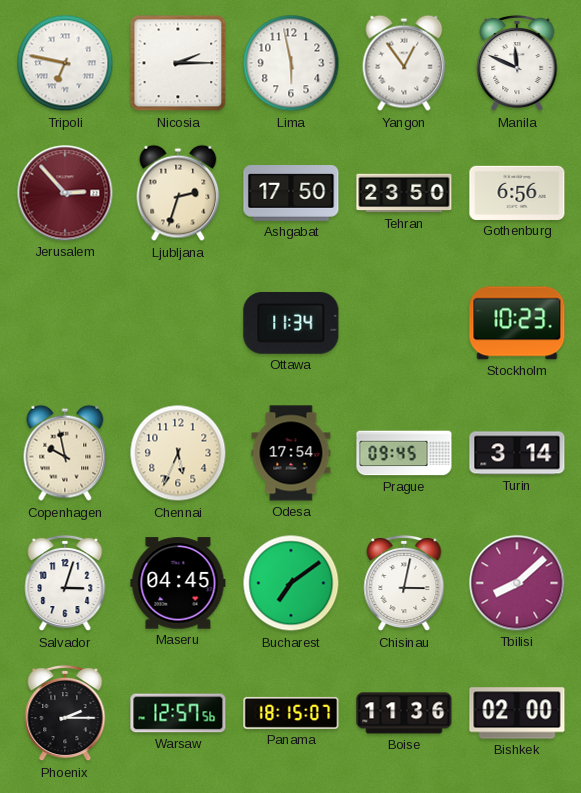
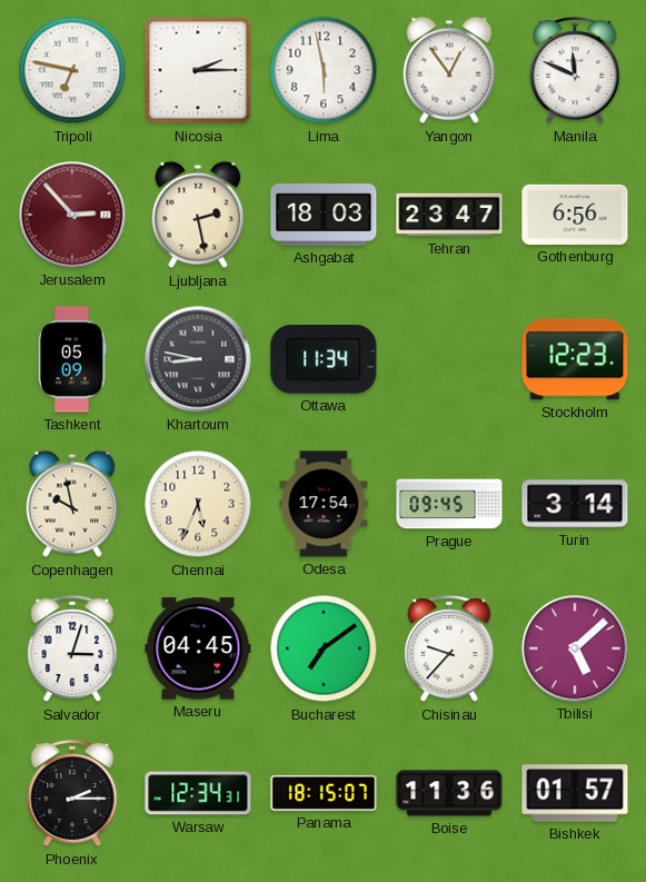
Ljubljana: 2:33 -> 2:28 (198, 215)
Ashgabat: 17:50 -> 18:03 (324, 216)
Tehran: 23:50 -> 23:47 (449, 215)
Tashkent: none -> 05:09 (72, 359)
Khartoum: none -> 8:47 (198, 359)
Stockholm: 10:23 -> 12:23 (575, 359)
Chisinau: 3:02 -> 9:37 (449, 648)
Tbilisi: 8:08 -> 5:08 (575, 648)
Warsaw: 12:57 -> 12:34 (198, 793)
Bishkek: 02:00 -> 01:57 (575, 793)
